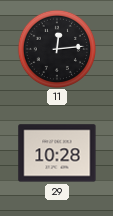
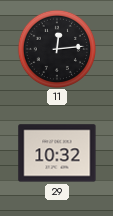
29: 10:28 -> 10:32 (57, 153)
